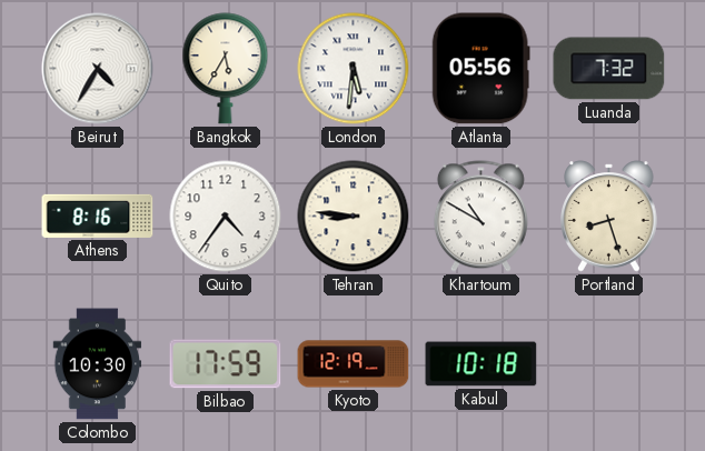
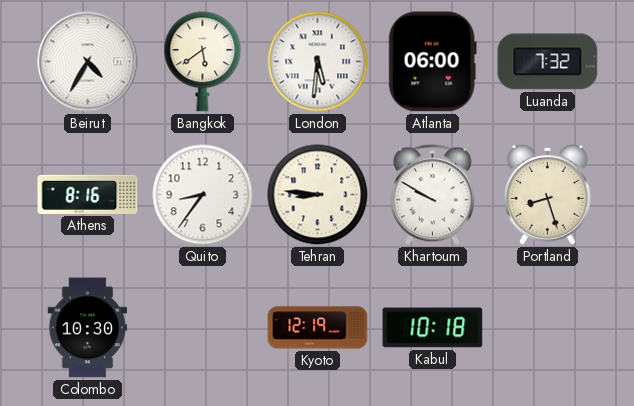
Bangkok: 5:35 -> 5:39 (203, 62)
Atlanta: 05:56 -> 06:00 (432, 62)
Quito: 4:36 -> 8:36 (203, 195)
Khartoum: 10:50 -> 9:50 (432, 195)
Bilbao: 17:59 -> none (226, 364)
